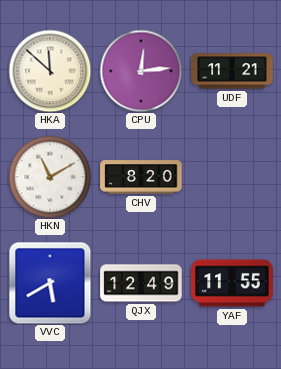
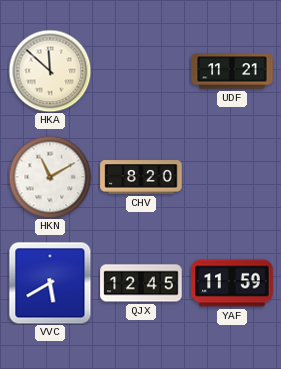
CPU: 12:14 -> none (141, 71)
QJX: 12:49 -> 12:45 (141, 283)
YAF: 11:55 -> 11:59 (232, 283)
